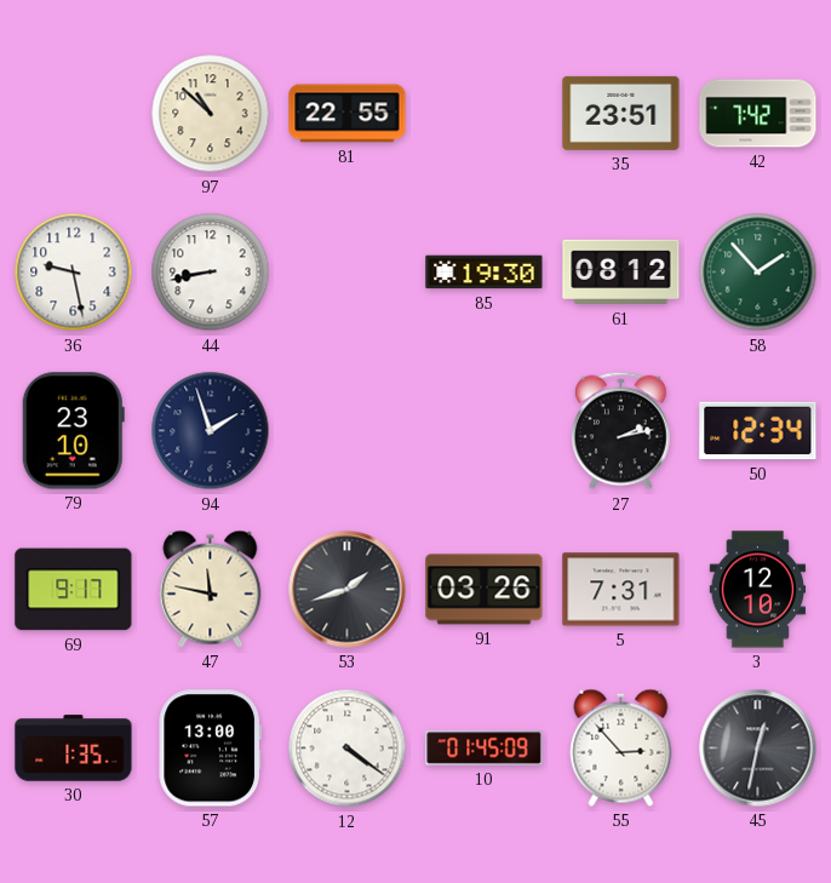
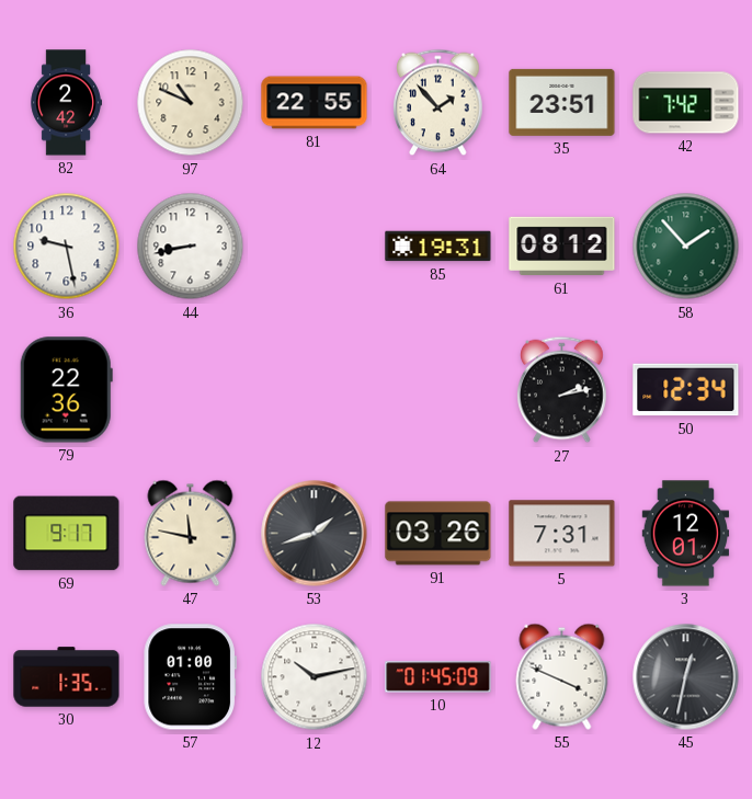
82: none -> 2:42 (66, 103)
97: 10:52 -> 10:49 (191, 103)
64: none -> 1:53 (438, 103)
85: 19:30 -> 19:31 (438, 247)
79: 23:10 -> 22:36 (66, 390)
94: 1:57 -> none (211, 431)
3: 12:10 -> 12:01 (686, 534)
57: 13:00 -> 01:00 (190, 677)
12: 4:21 -> 10:13 (315, 677)
55: 2:53 -> 3:49 (562, 676)
